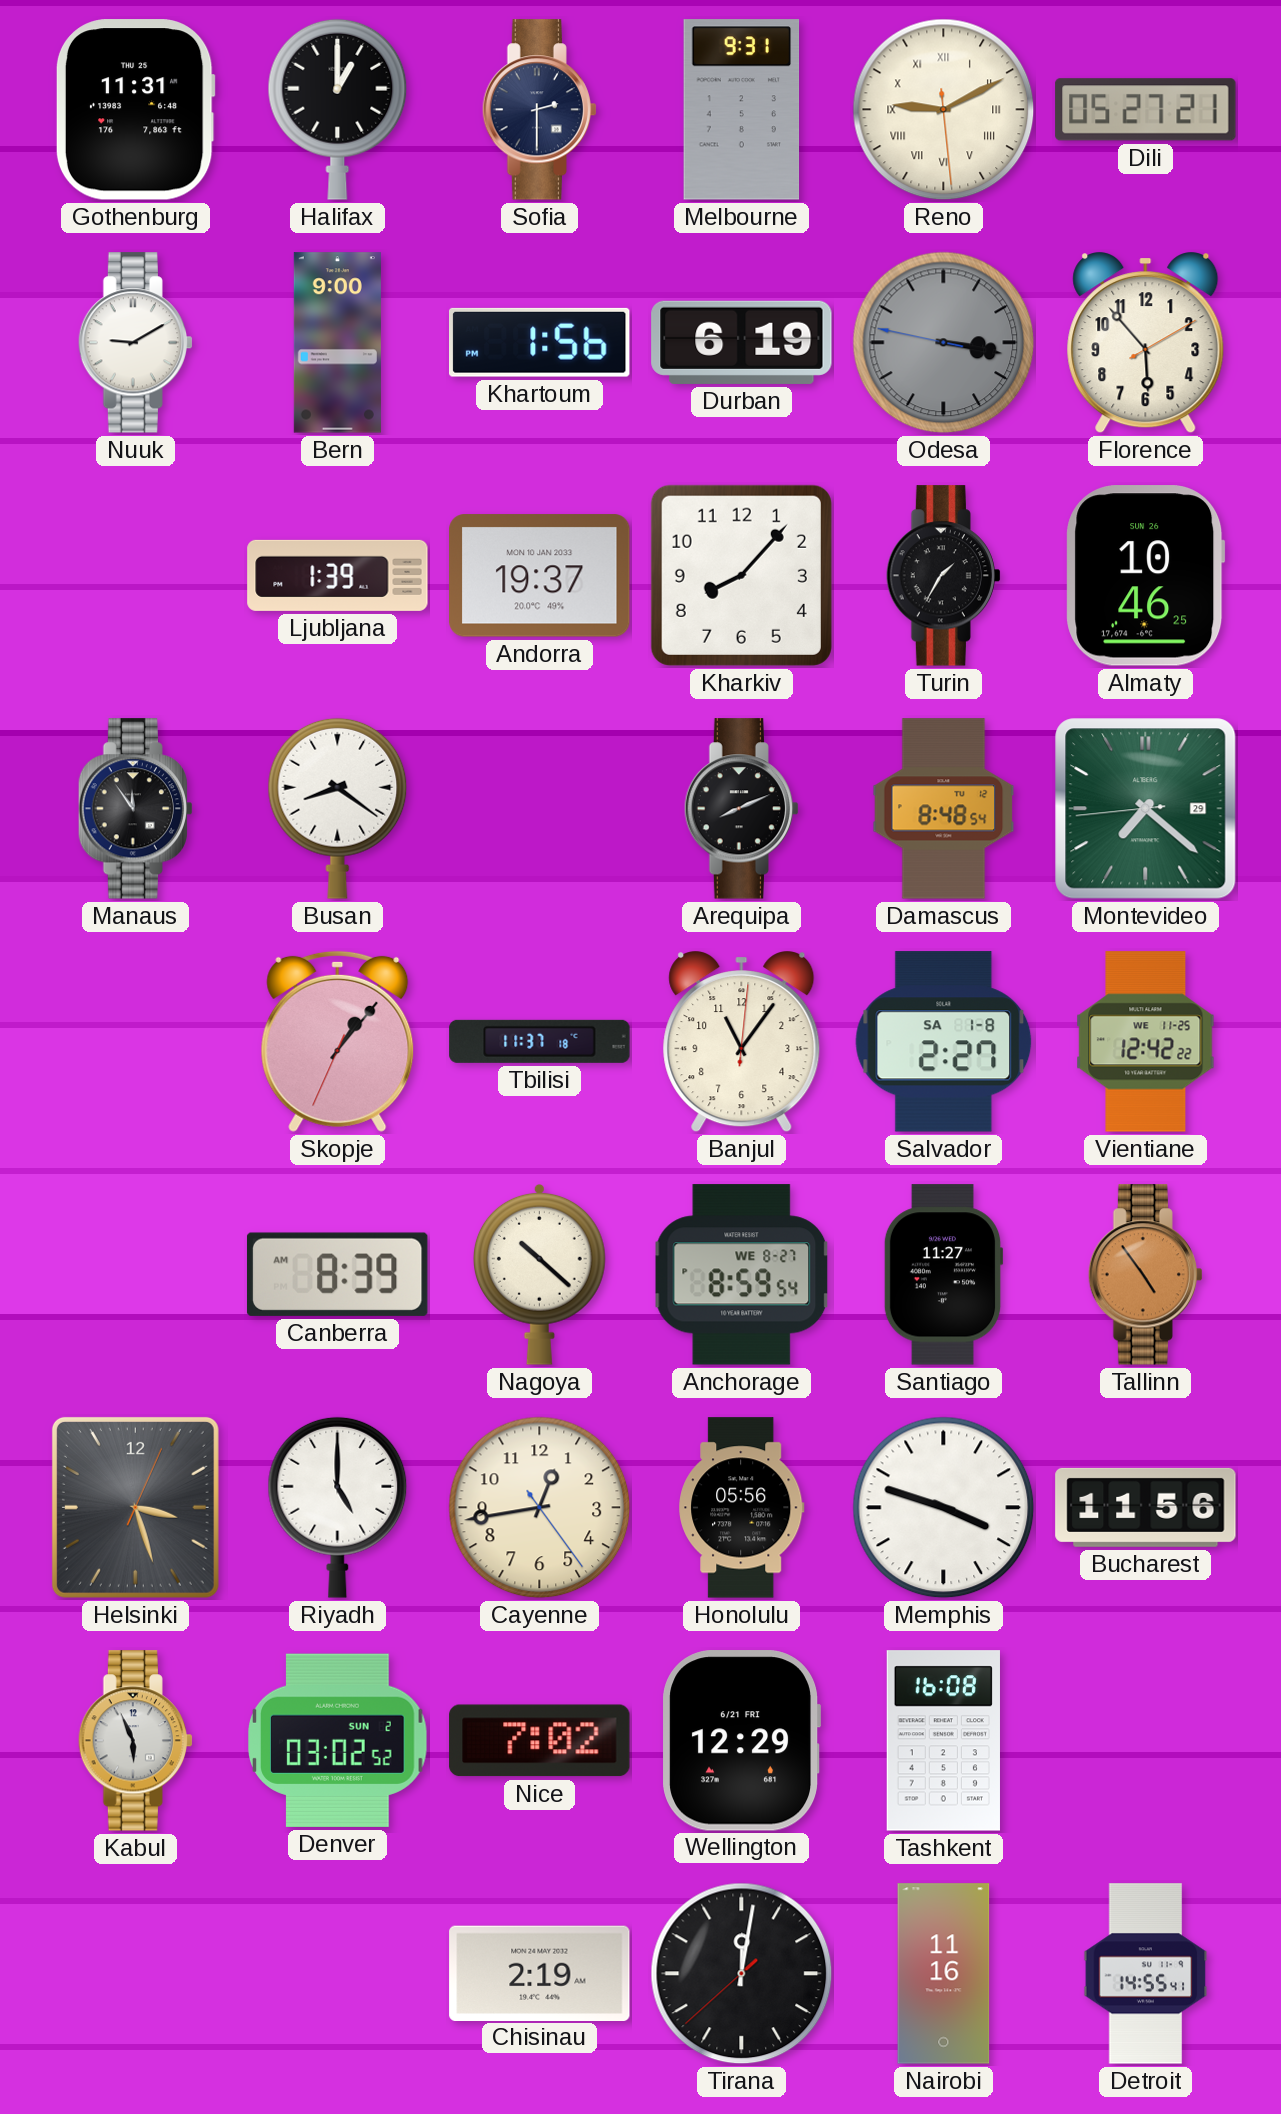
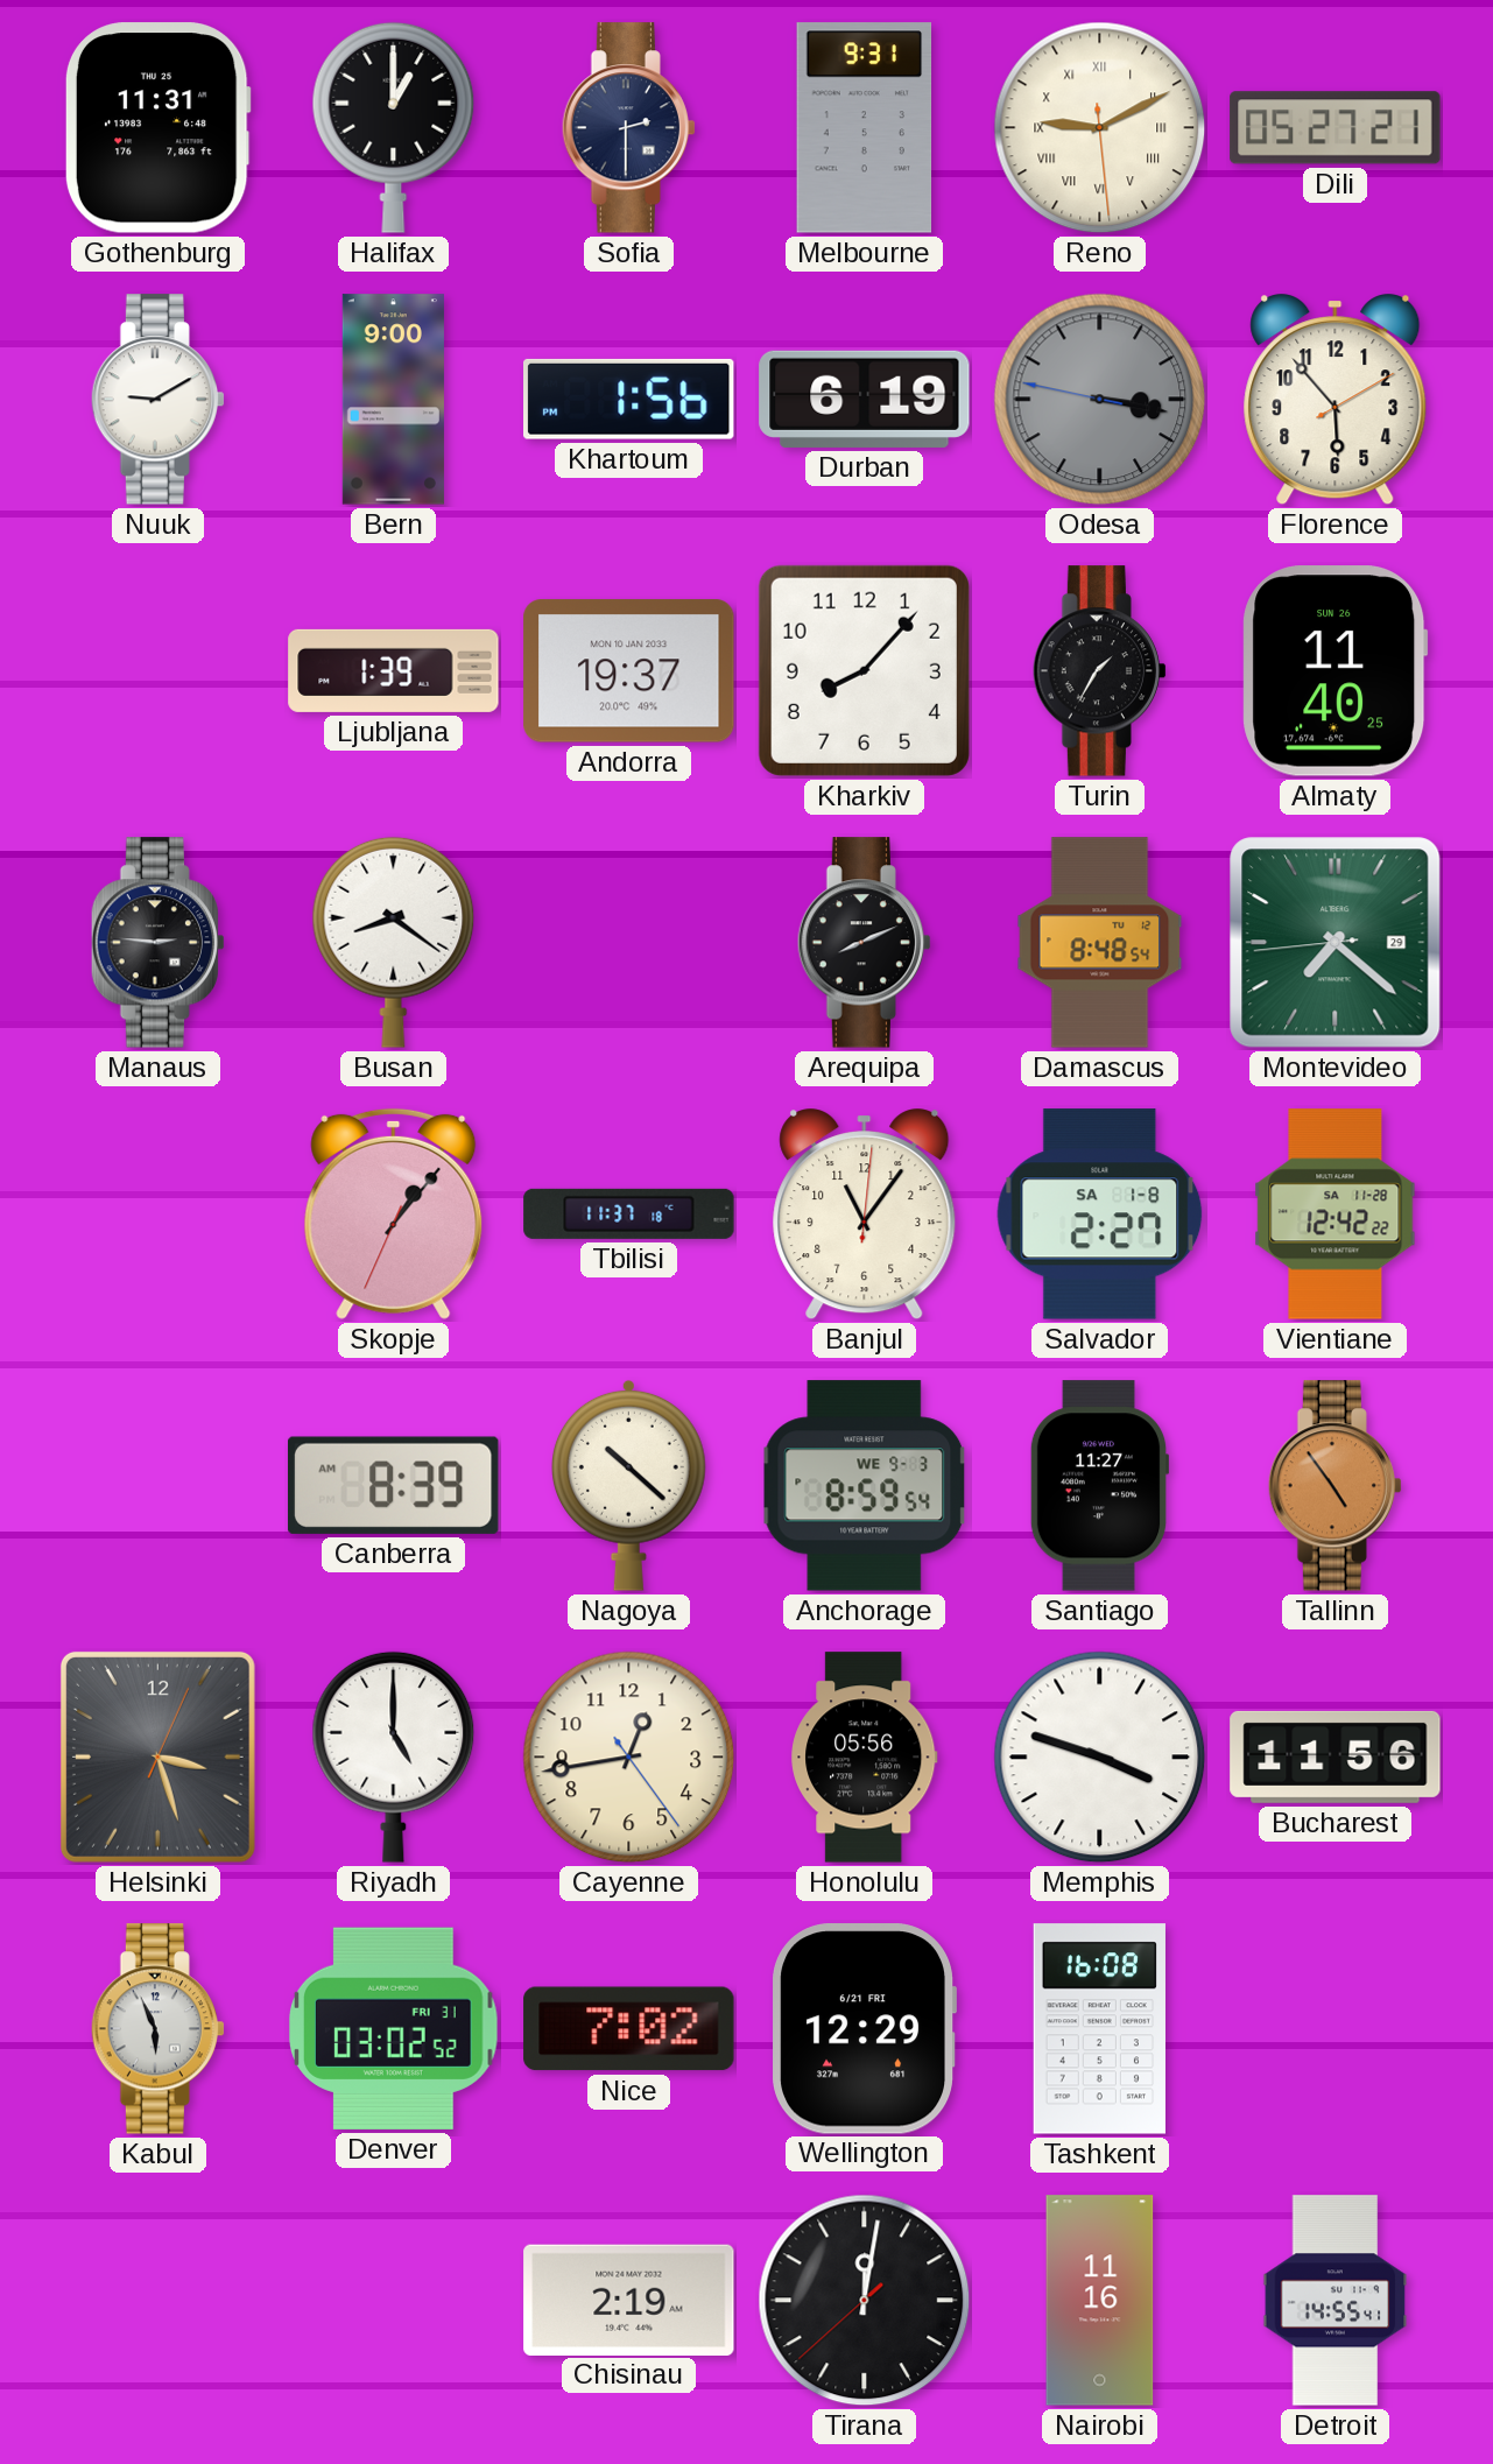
Almaty: 10:46 -> 11:40 (1336, 671)
Manaus: 11:54 -> 2:46 (157, 943)
Vientiane date: WE 11-25 -> SA 11-28 (1336, 1215)
Anchorage date: WE 8-27 -> WE 9-3 (865, 1486)
Denver date: SUN 2 -> FRI 31 (394, 2028)
